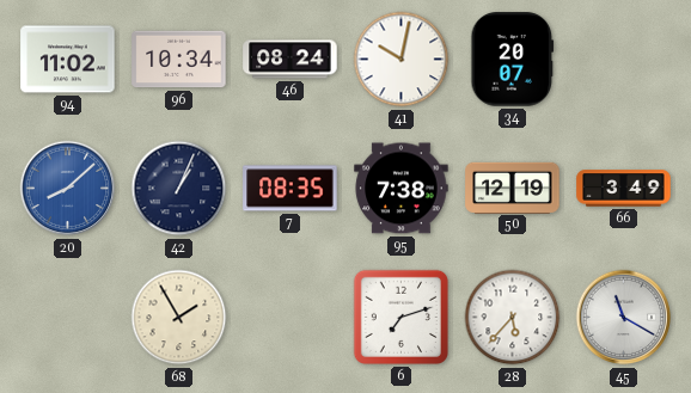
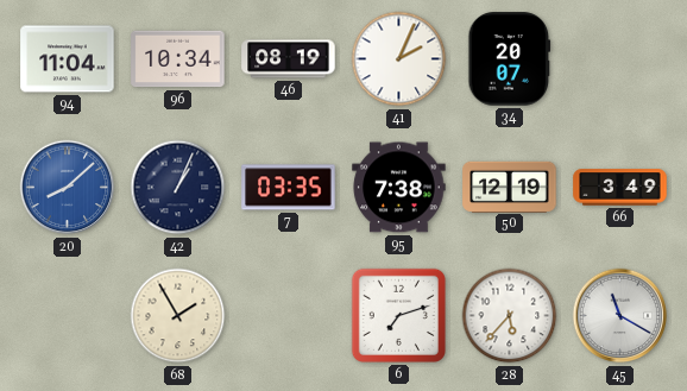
94: 11:02 -> 11:04 (68, 59)
46: 08:24 -> 08:19 (289, 59)
41: 10:02 -> 2:04 (399, 59)
7: 08:35 -> 03:35 (289, 188)
